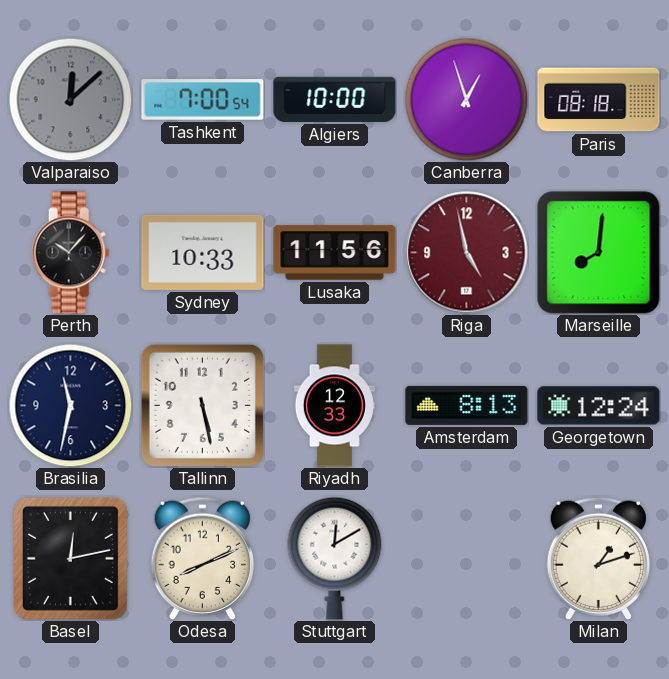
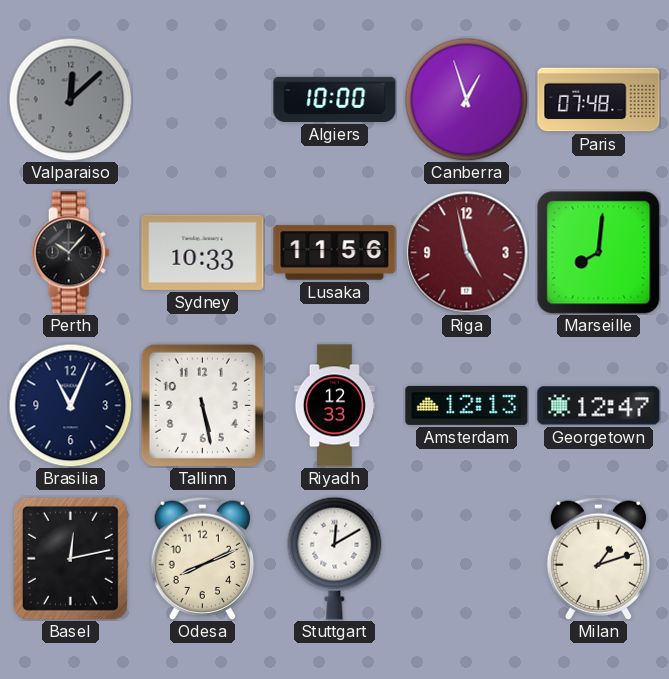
Tashkent: 7:00 -> none (203, 100)
Paris: 08:18 -> 07:48 (599, 100)
Brasilia: 11:32 -> 11:04 (70, 405)
Amsterdam: 8:13 -> 12:13 (467, 405)
Georgetown: 12:24 -> 12:47 (599, 406)
